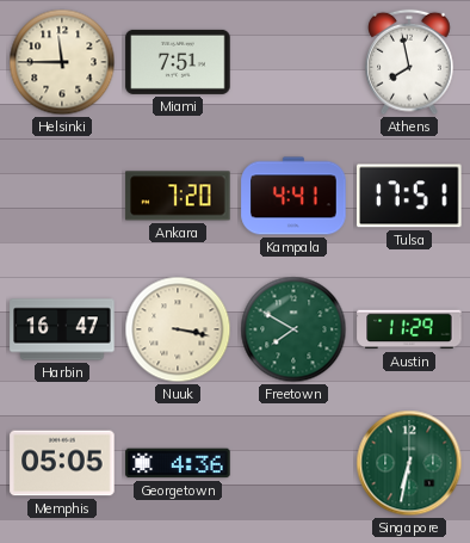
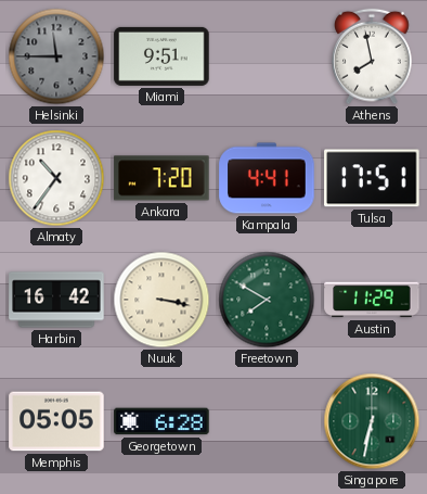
Helsinki dial: cream -> grey (56, 56)
Miami: 7:51 -> 9:51 (161, 56)
Almaty: none -> 10:36 (56, 178)
Harbin: 16:47 -> 16:42 (56, 300)
Georgetown: 4:36 -> 6:28 (161, 421)
